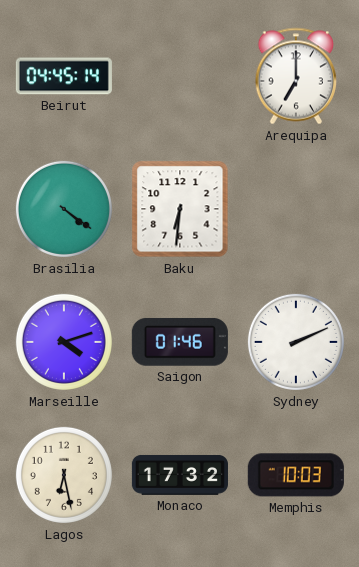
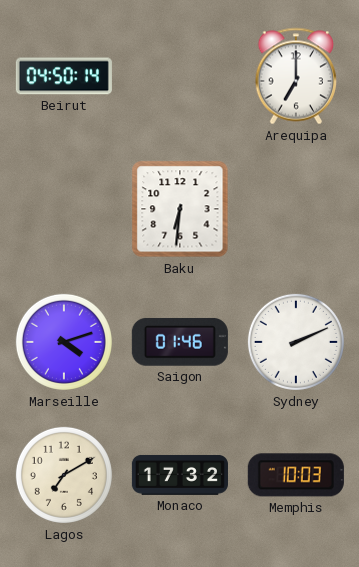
Beirut: 04:45 -> 04:50 (64, 76)
Brasilia: 4:21 -> none (64, 209)
Lagos: 6:28 -> 7:10 (64, 475)
